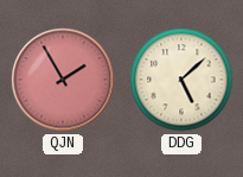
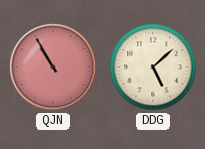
QJN: 1:55 -> 10:55 (53, 67)
